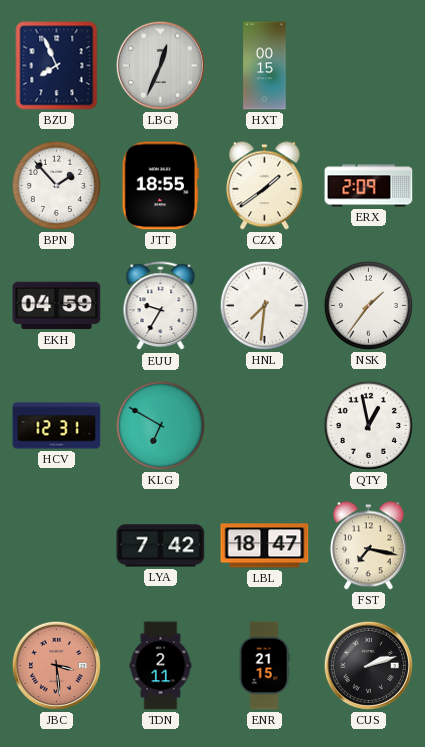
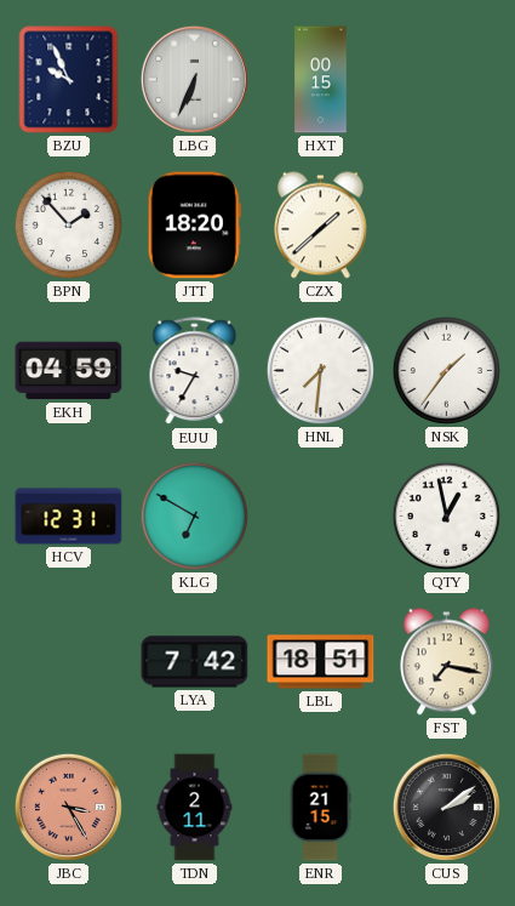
BZU: 7:56 -> 9:56 (69, 80)
LBG: 12:34 -> 6:34 (194, 79)
JTT: 18:55 -> 18:20 (194, 226)
CZX: 1:39 -> 1:38 (320, 226)
ERX: 2:09 -> none (369, 186)
LBL: 18:47 -> 18:51 (321, 662)
JBC: 3:29 -> 3:25 (68, 807)
CUS: 2:12 -> 2:09 (446, 807)
